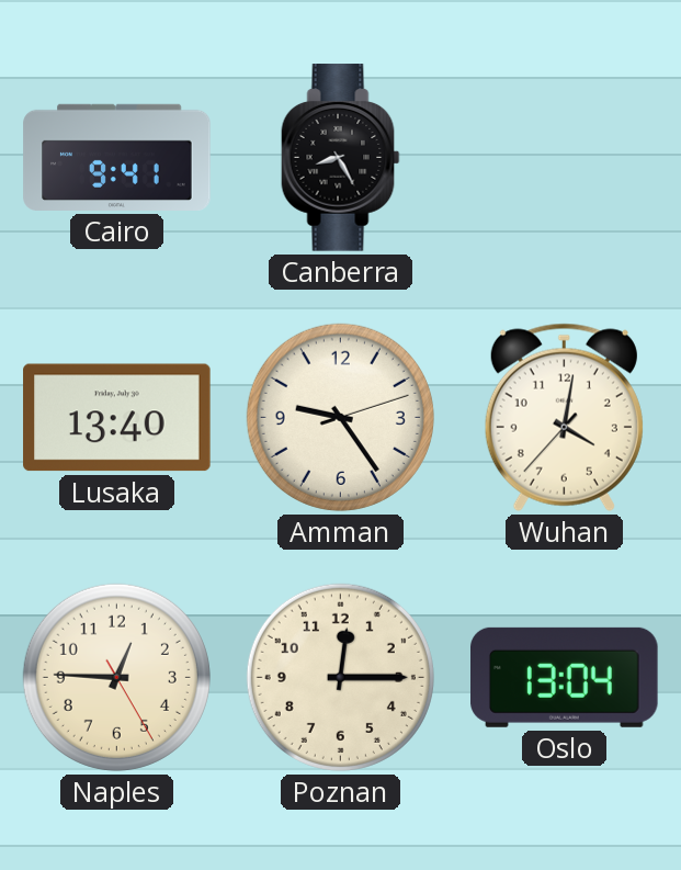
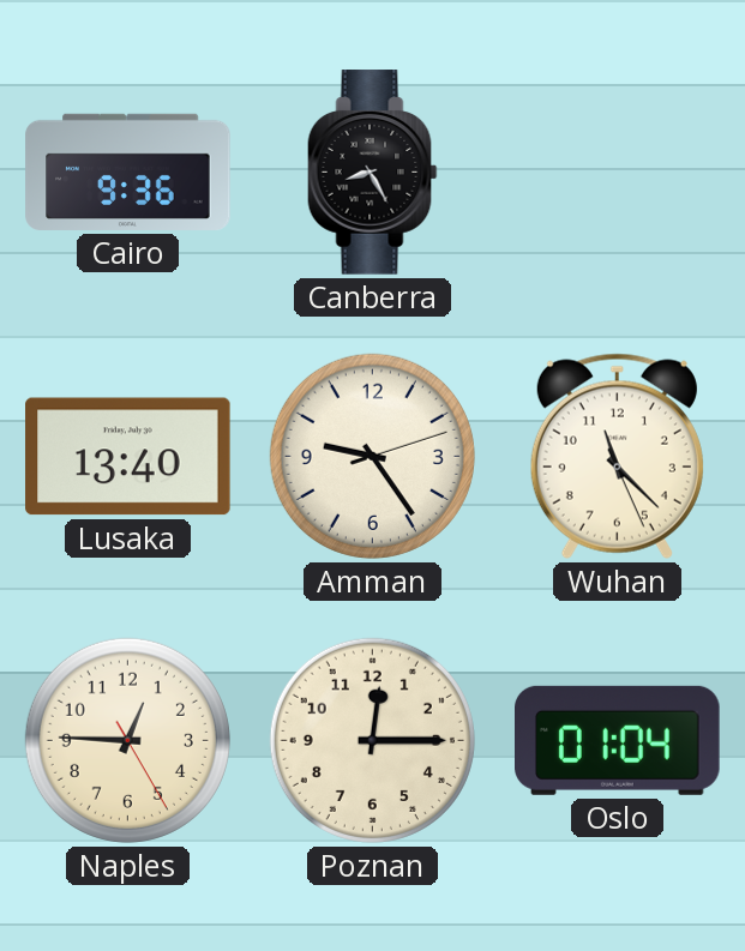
Cairo: 9:41 -> 9:36 (128, 171)
Wuhan: 4:01 -> 11:22 (617, 456)
Oslo: 13:04 -> 01:04 (618, 740)
